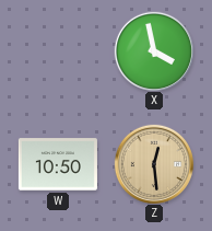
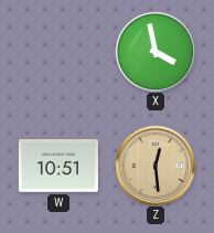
W: 10:50 -> 10:51 (58, 166)
